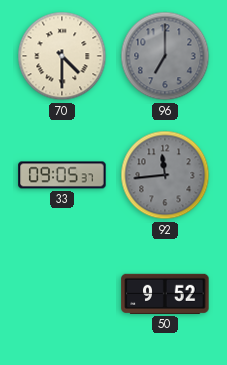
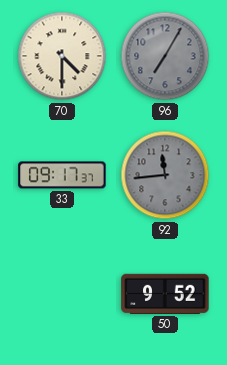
96: 7:00 -> 7:05 (165, 56)
33: 09:05 -> 09:17 (62, 175)
